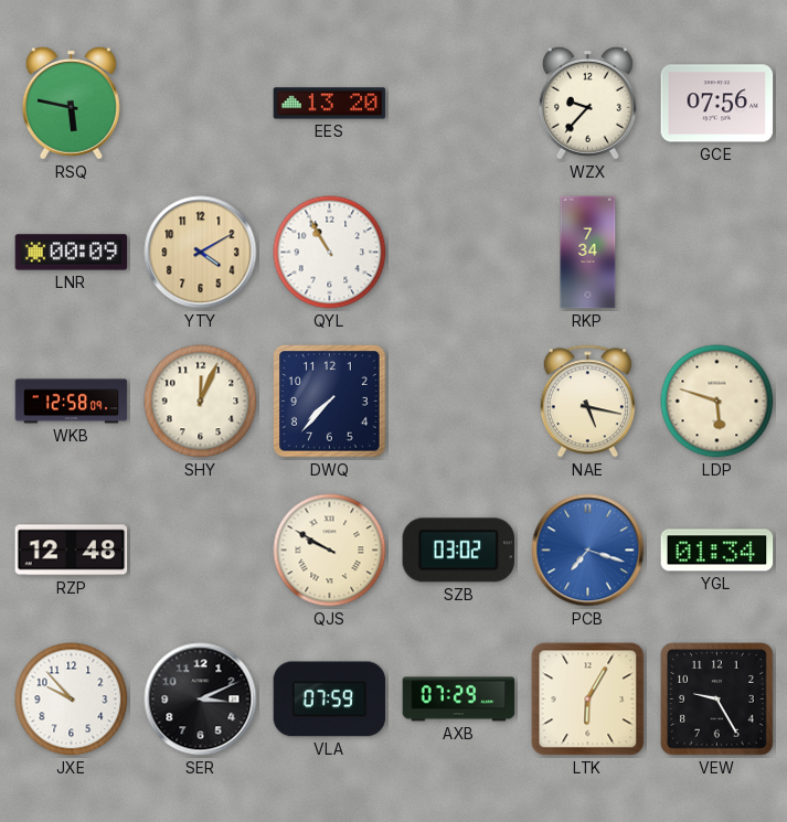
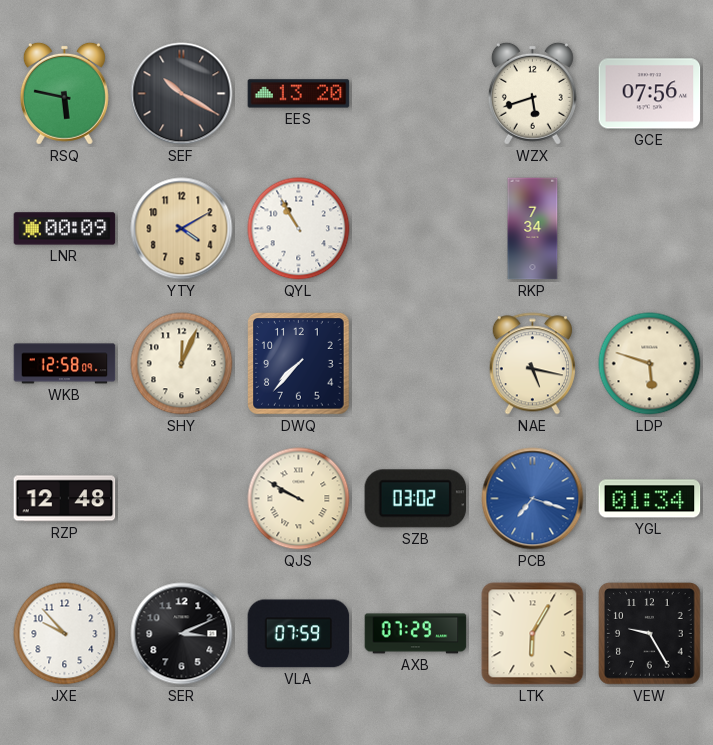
SEF: none -> 10:20 (182, 94)
WZX: 9:37 -> 5:42 (532, 93)
